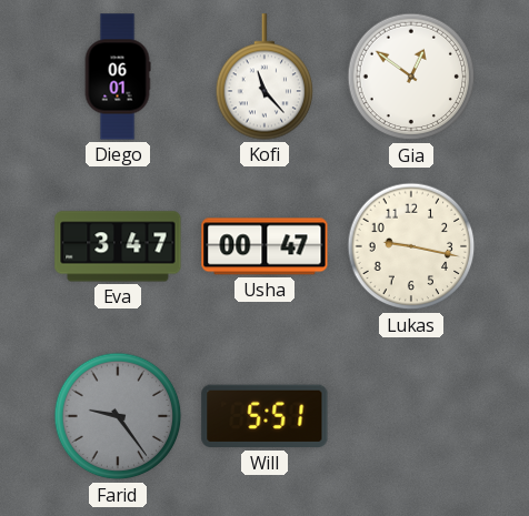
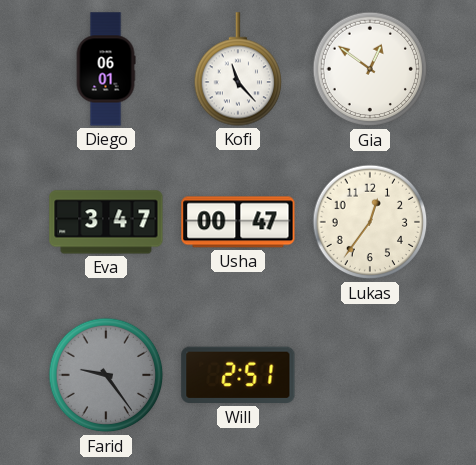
Lukas: 9:17 -> 12:36 (370, 222)
Will: 5:51 -> 2:51 (238, 375)
